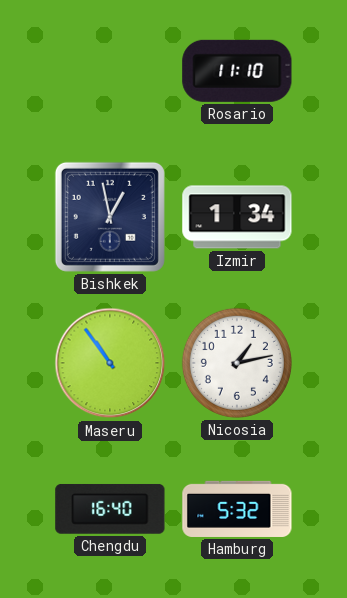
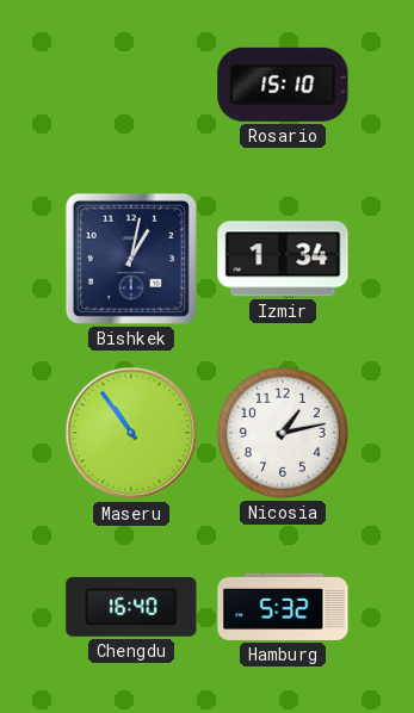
Rosario: 11:10 -> 15:10 (283, 85)
Bishkek: 12:58 -> 1:02 (131, 259)
